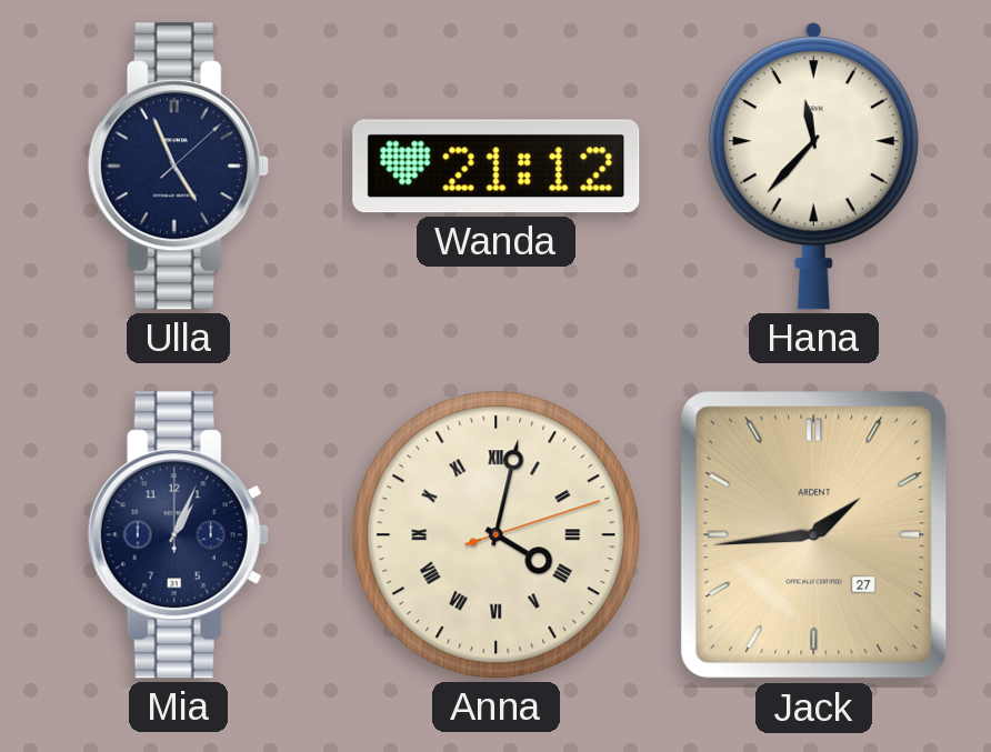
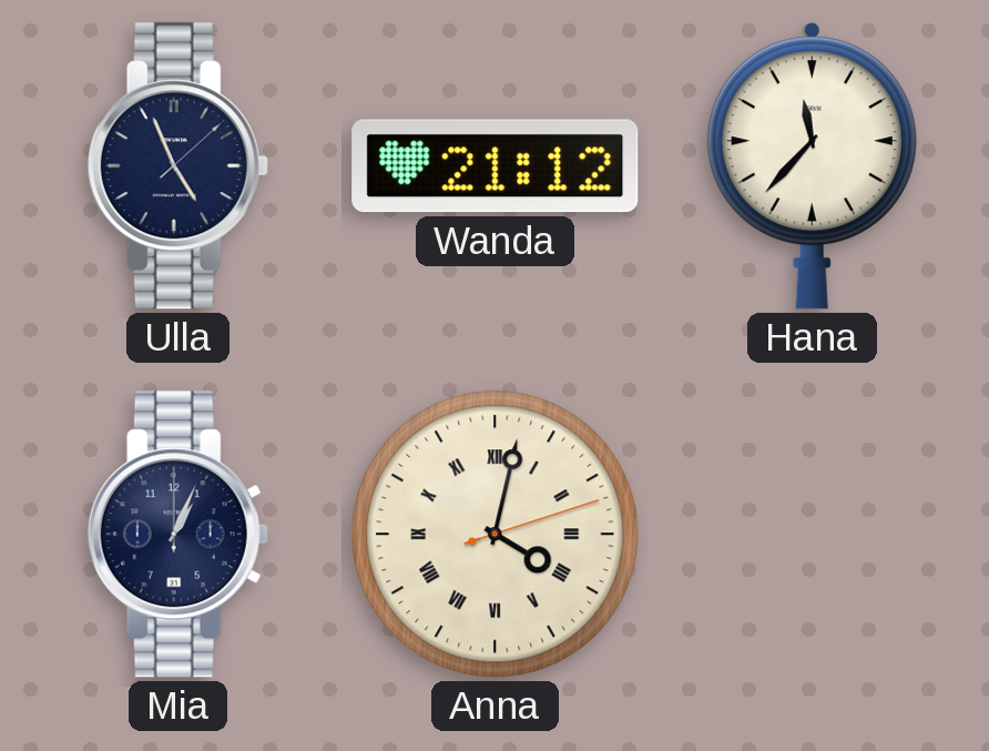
Jack: 1:44 -> none (814, 535)
